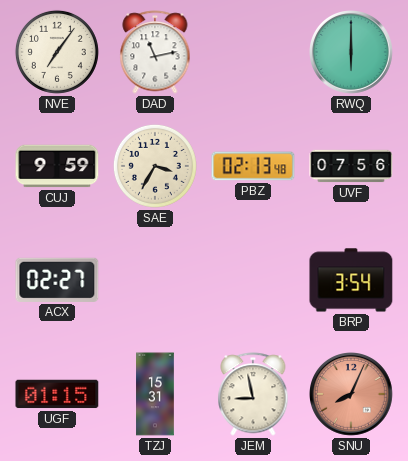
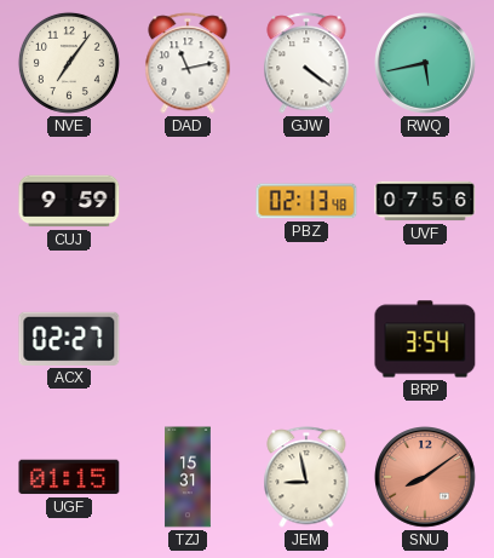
GJW: none -> 4:21 (306, 63)
RWQ: 6:00 -> 5:43 (426, 64)
SAE: 3:35 -> none (155, 166)
SNU: 8:04 -> 8:09 (426, 478)
